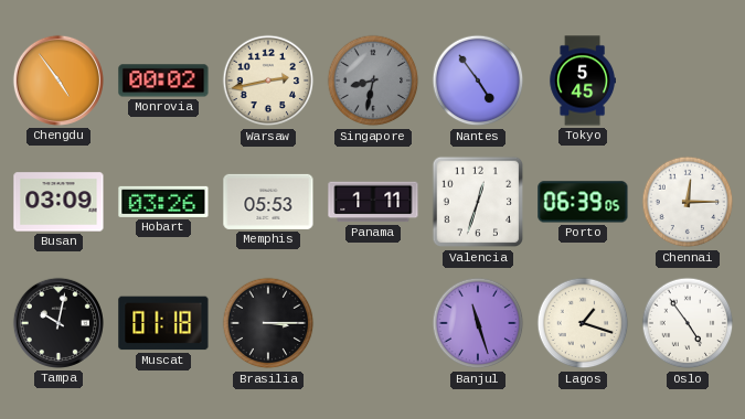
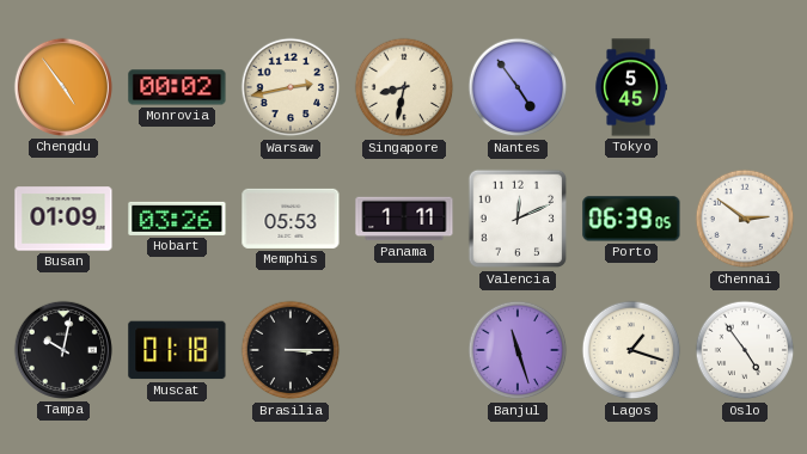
Singapore dial: grey -> cream (404, 87)
Busan: 03:09 -> 01:09 (63, 219)
Valencia: 12:33 -> 12:11 (518, 219)
Chennai: 12:15 -> 2:51 (745, 219)
